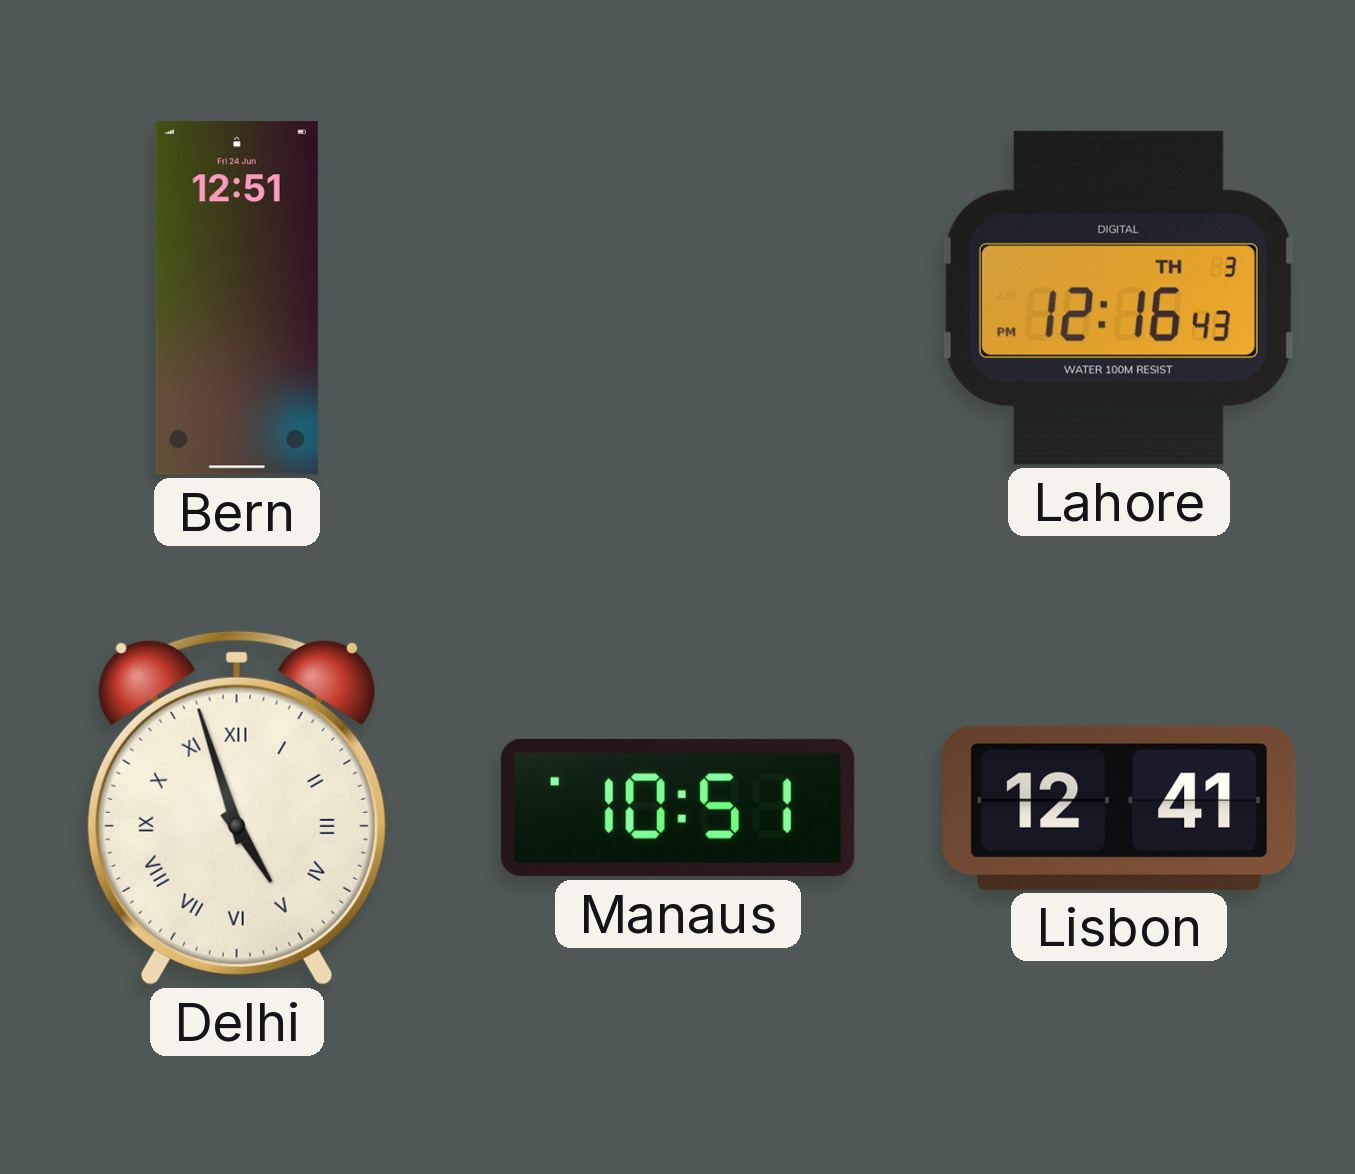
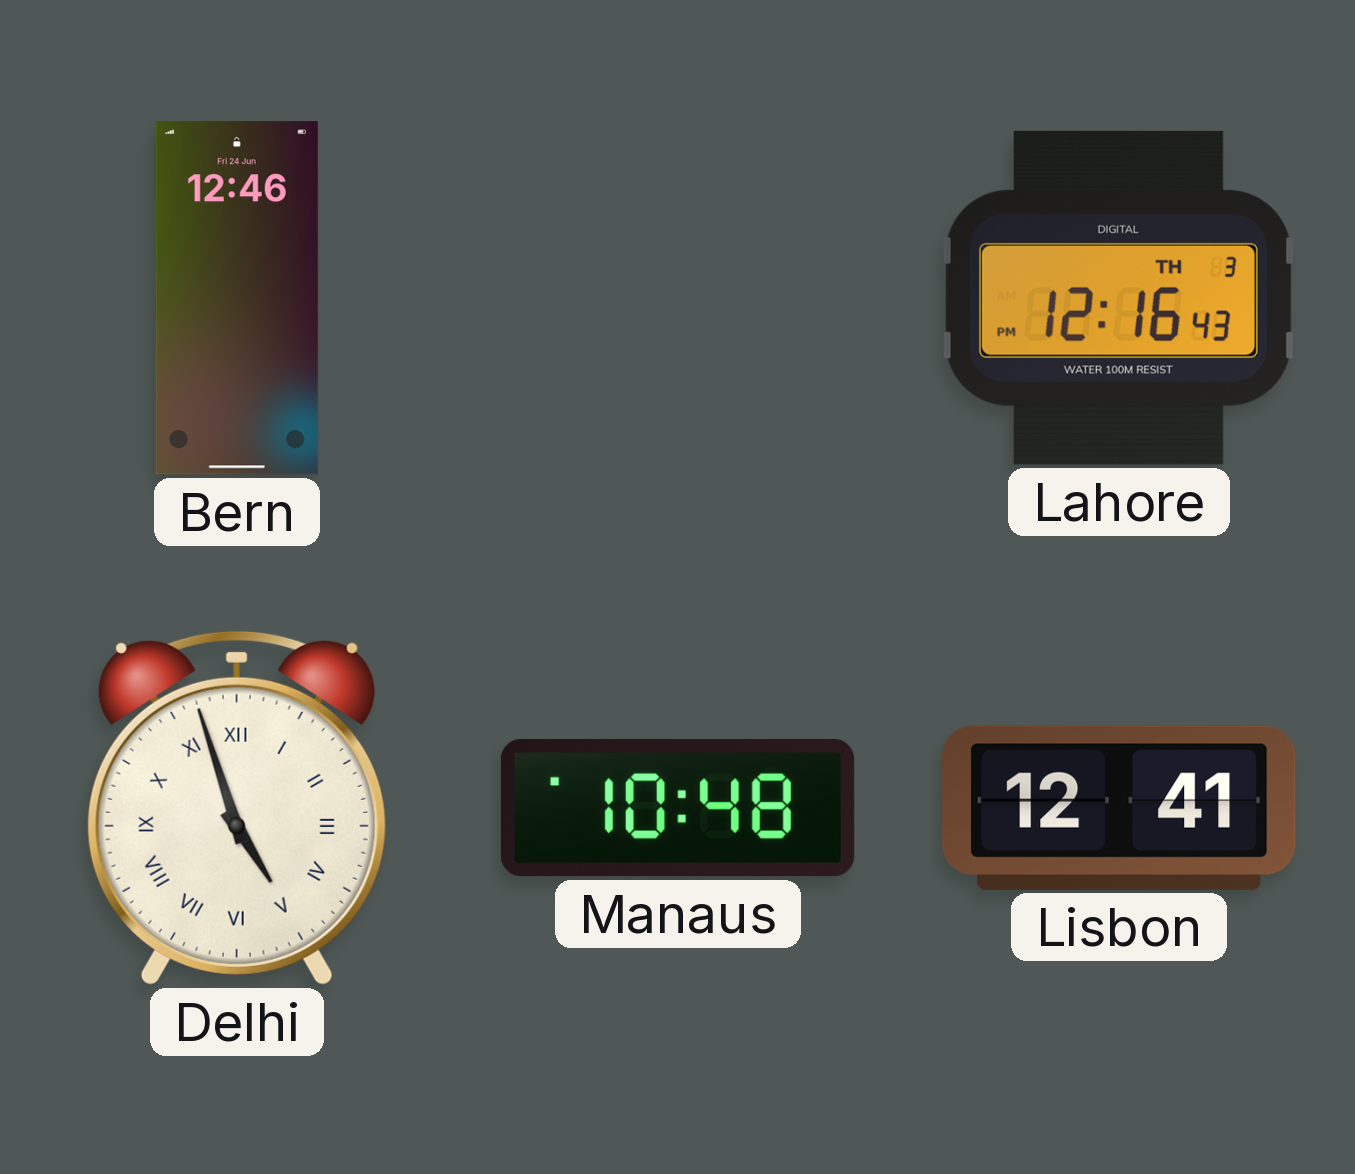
Bern: 12:51 -> 12:46 (237, 298)
Manaus: 10:51 -> 10:48 (678, 808)
